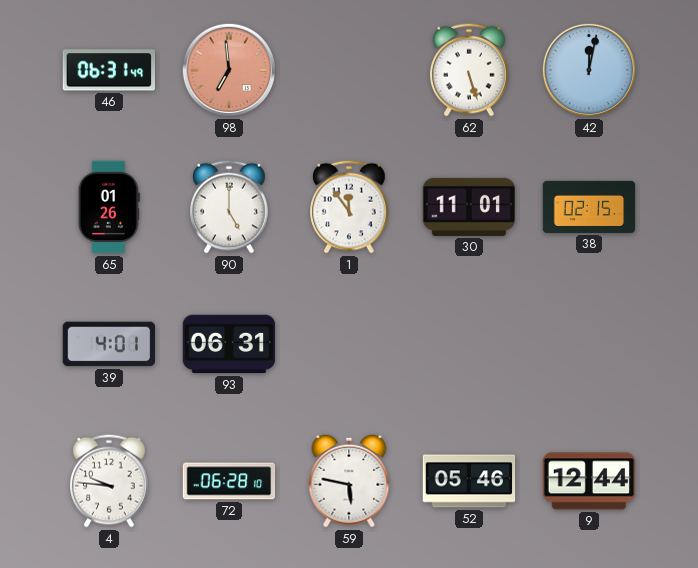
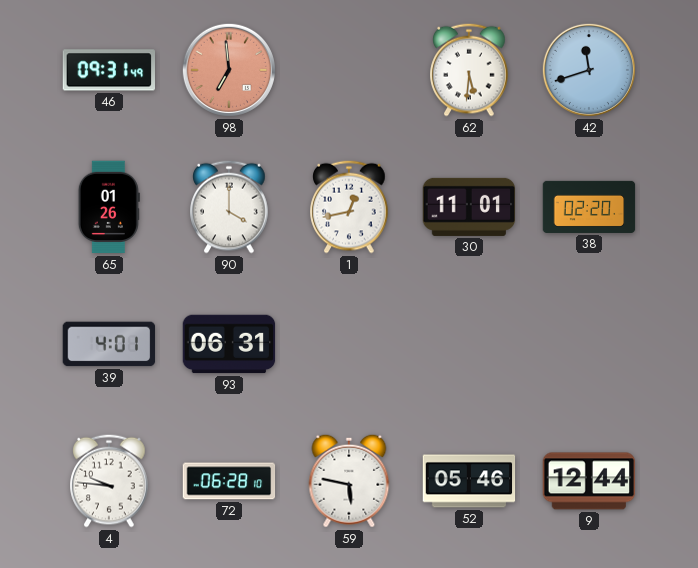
46: 06:31 -> 09:31 (109, 70)
62: 5:27 -> 5:31 (469, 70)
42: 12:02 -> 11:42 (589, 70)
90: 5:00 -> 4:00 (229, 207)
1: 11:54 -> 12:43 (349, 207)
38: 02:15 -> 02:20 (589, 207)
